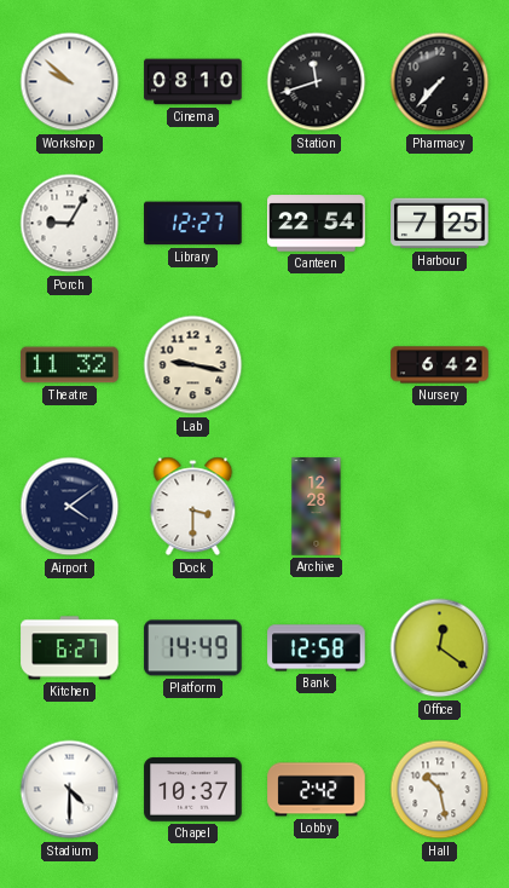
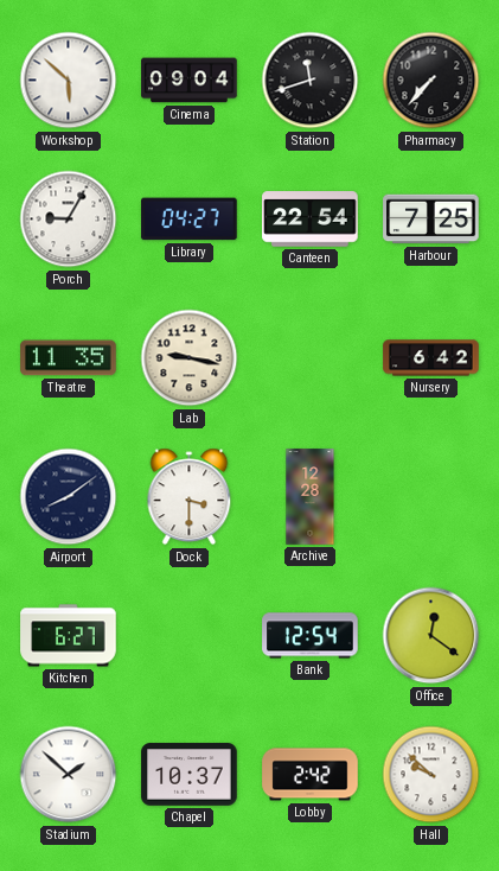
Workshop: 9:52 -> 5:52 (69, 81)
Cinema: 08:10 -> 09:04 (190, 81)
Library: 12:27 -> 04:27 (190, 220)
Theatre: 11:32 -> 11:35 (69, 358)
Airport: 4:09 -> 8:09 (69, 497)
Platform: 14:49 -> none (193, 648)
Bank: 12:58 -> 12:54 (311, 636)
Stadium: 4:30 -> 1:52 (69, 775)
Hall: 10:28 -> 9:52 (431, 775)
